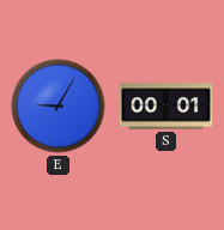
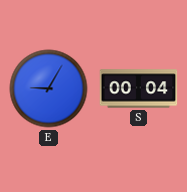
S: 00:01 -> 00:04 (139, 89)
